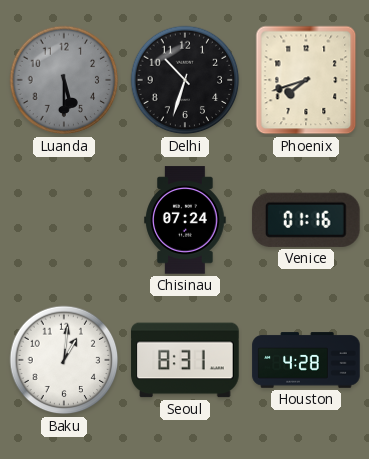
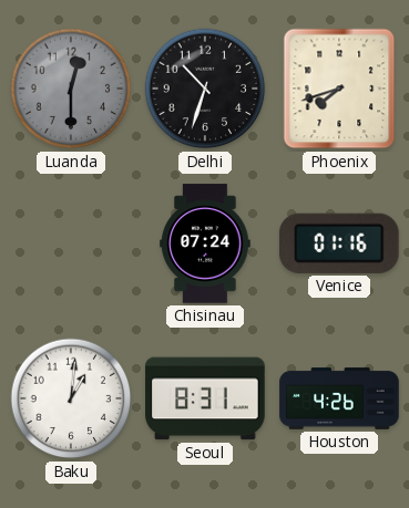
Luanda: 5:30 -> 12:30 (71, 89)
Houston: 4:28 -> 4:26 (339, 398)
